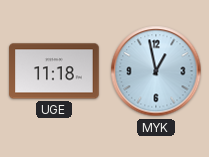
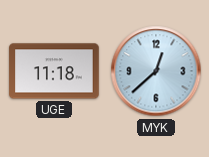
MYK: 12:58 -> 12:38 (156, 71)
